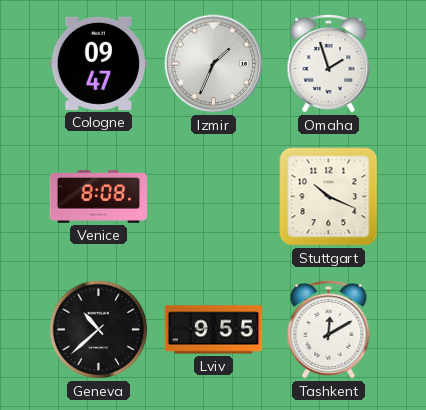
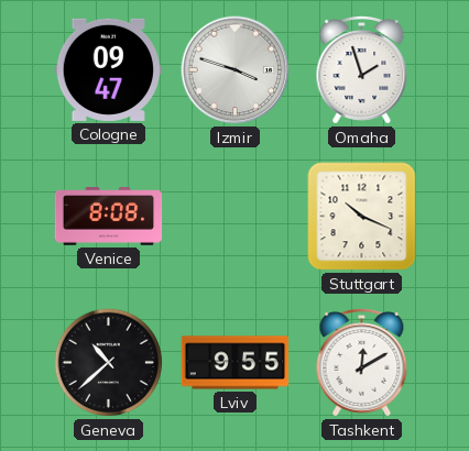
Izmir: 1:34 -> 3:48 (236, 70)
